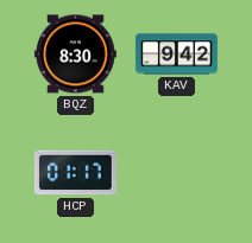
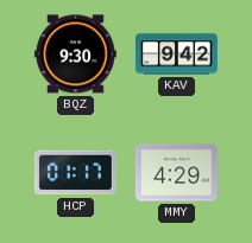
BQZ: 8:30 -> 9:30 (75, 55)
MMY: none -> 4:29 (176, 173)
